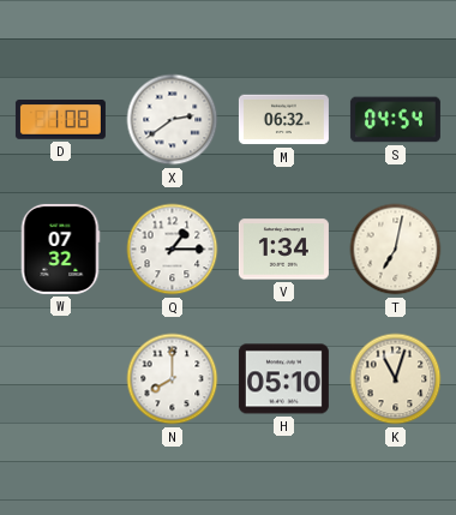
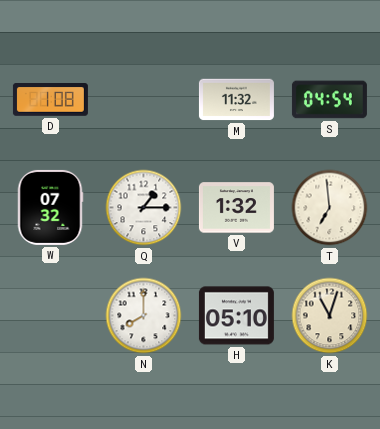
X: 2:39 -> none (173, 120)
M: 06:32 -> 11:32 (236, 100)
V: 1:34 -> 1:32 (236, 208)
T: 7:02 -> 6:59 (330, 208)
